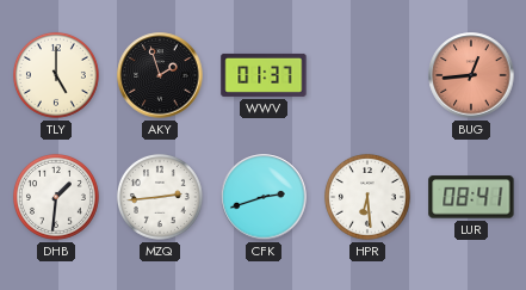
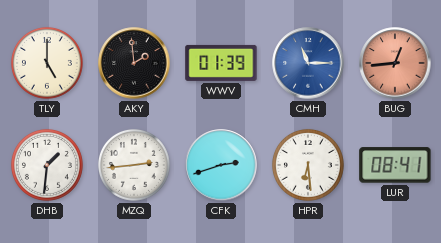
AKY: 1:57 -> 1:59 (134, 63)
WWV: 01:37 -> 01:39 (221, 63)
CMH: none -> 11:15 (308, 63)
